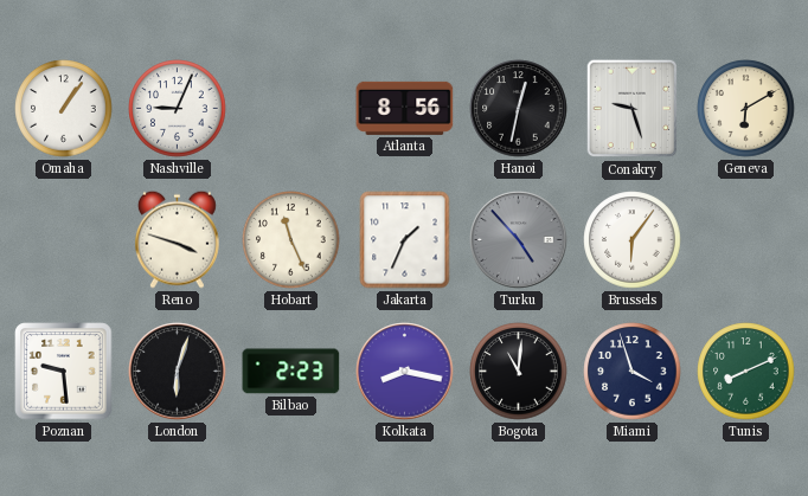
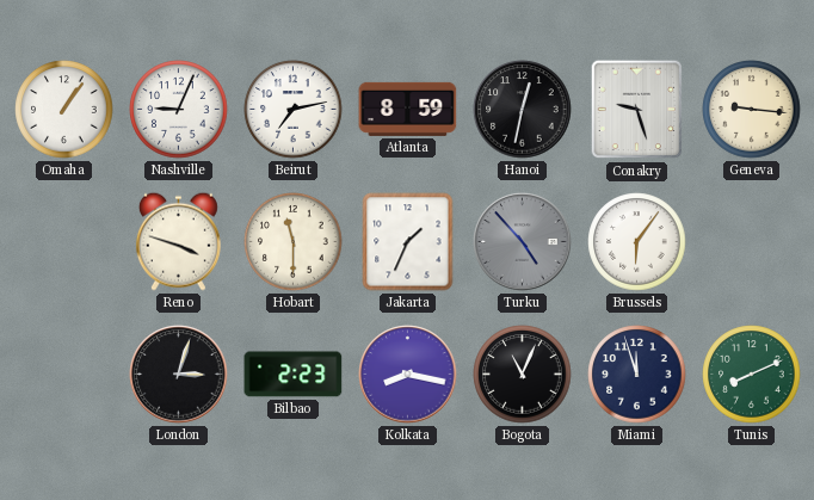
Beirut: none -> 7:13 (294, 110)
Atlanta: 8:56 -> 8:59 (408, 109)
Geneva: 6:10 -> 9:16 (752, 110)
Hobart: 11:26 -> 11:30 (294, 242)
Poznan: 9:29 -> none (64, 372)
London: 6:03 -> 3:03 (179, 375)
Bogota: 11:01 -> 11:04 (523, 375)
Miami: 3:57 -> 11:57 (637, 375)
